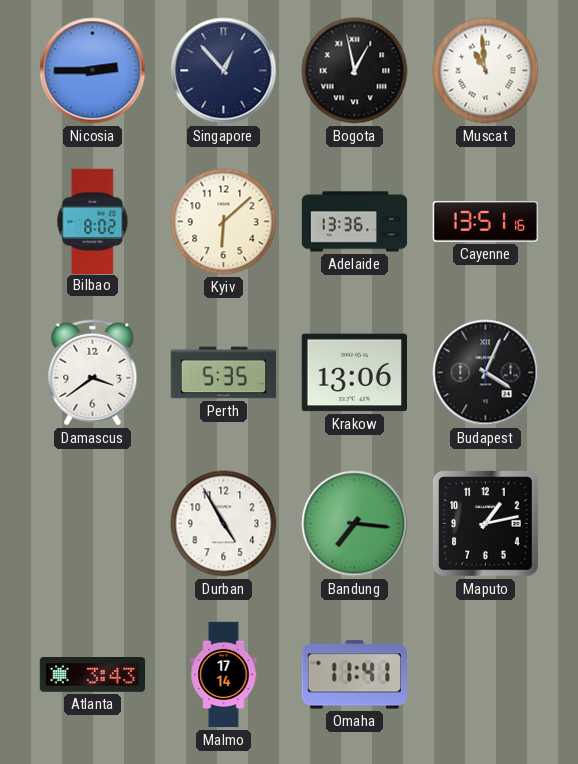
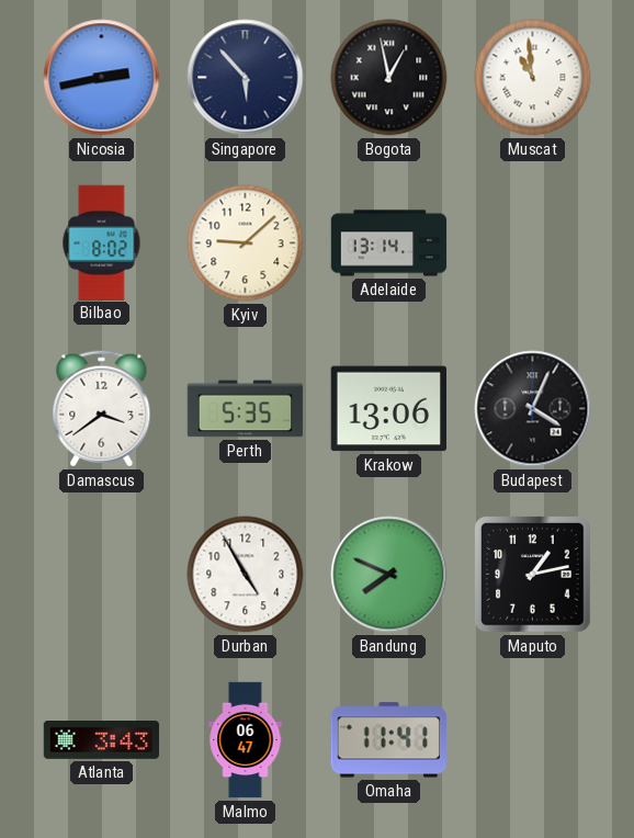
Nicosia: 2:45 -> 2:43 (102, 78)
Singapore: 12:53 -> 5:53 (246, 78)
Kyiv: 6:08 -> 9:08 (246, 244)
Adelaide: 13:36 -> 13:14 (389, 244)
Cayenne: 13:51 -> none (485, 221)
Bandung: 7:16 -> 7:49 (389, 575)
Malmo: 17:14 -> 06:47 (246, 740)
